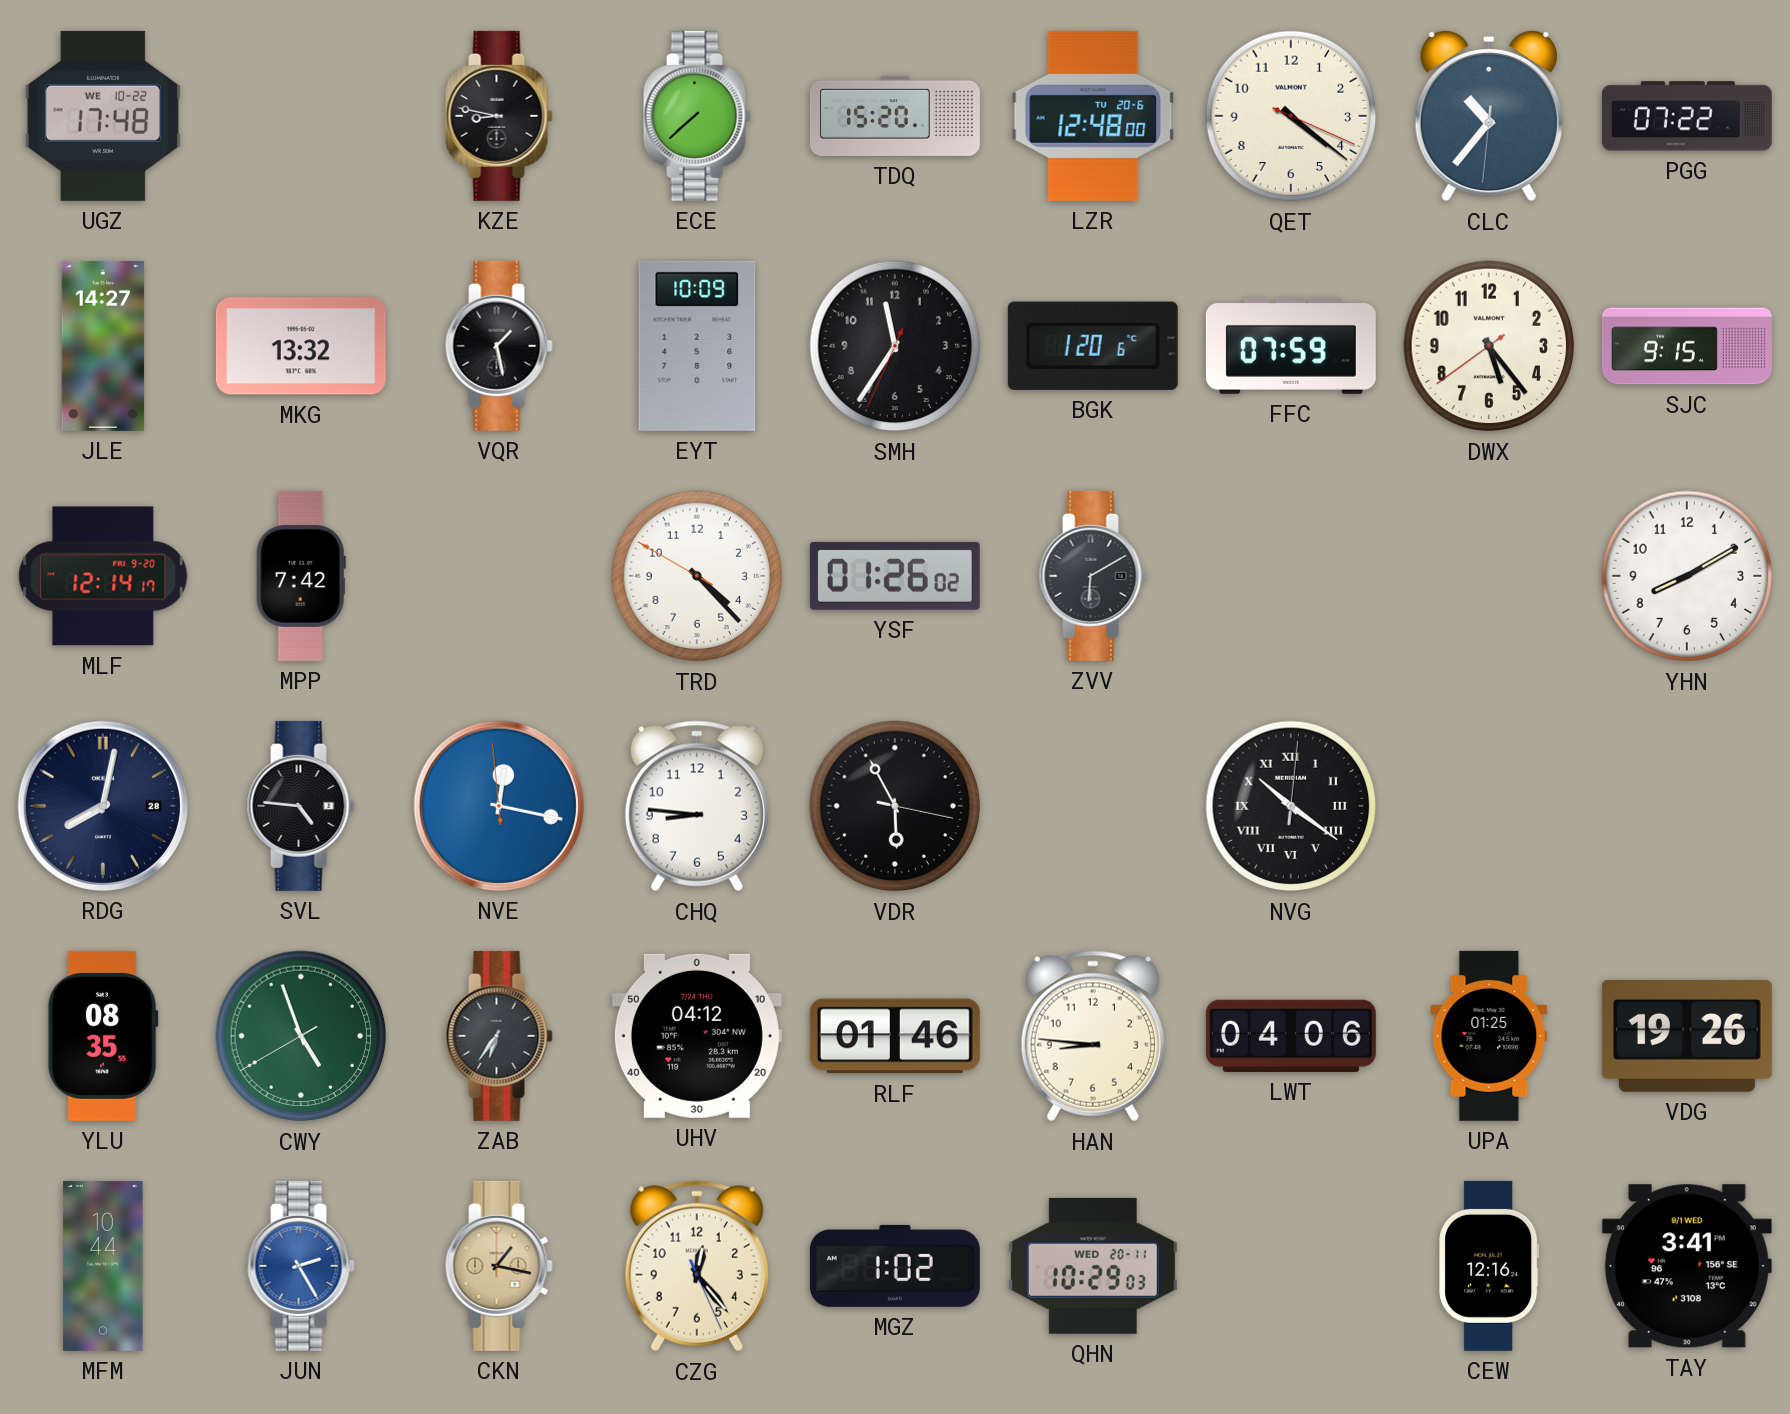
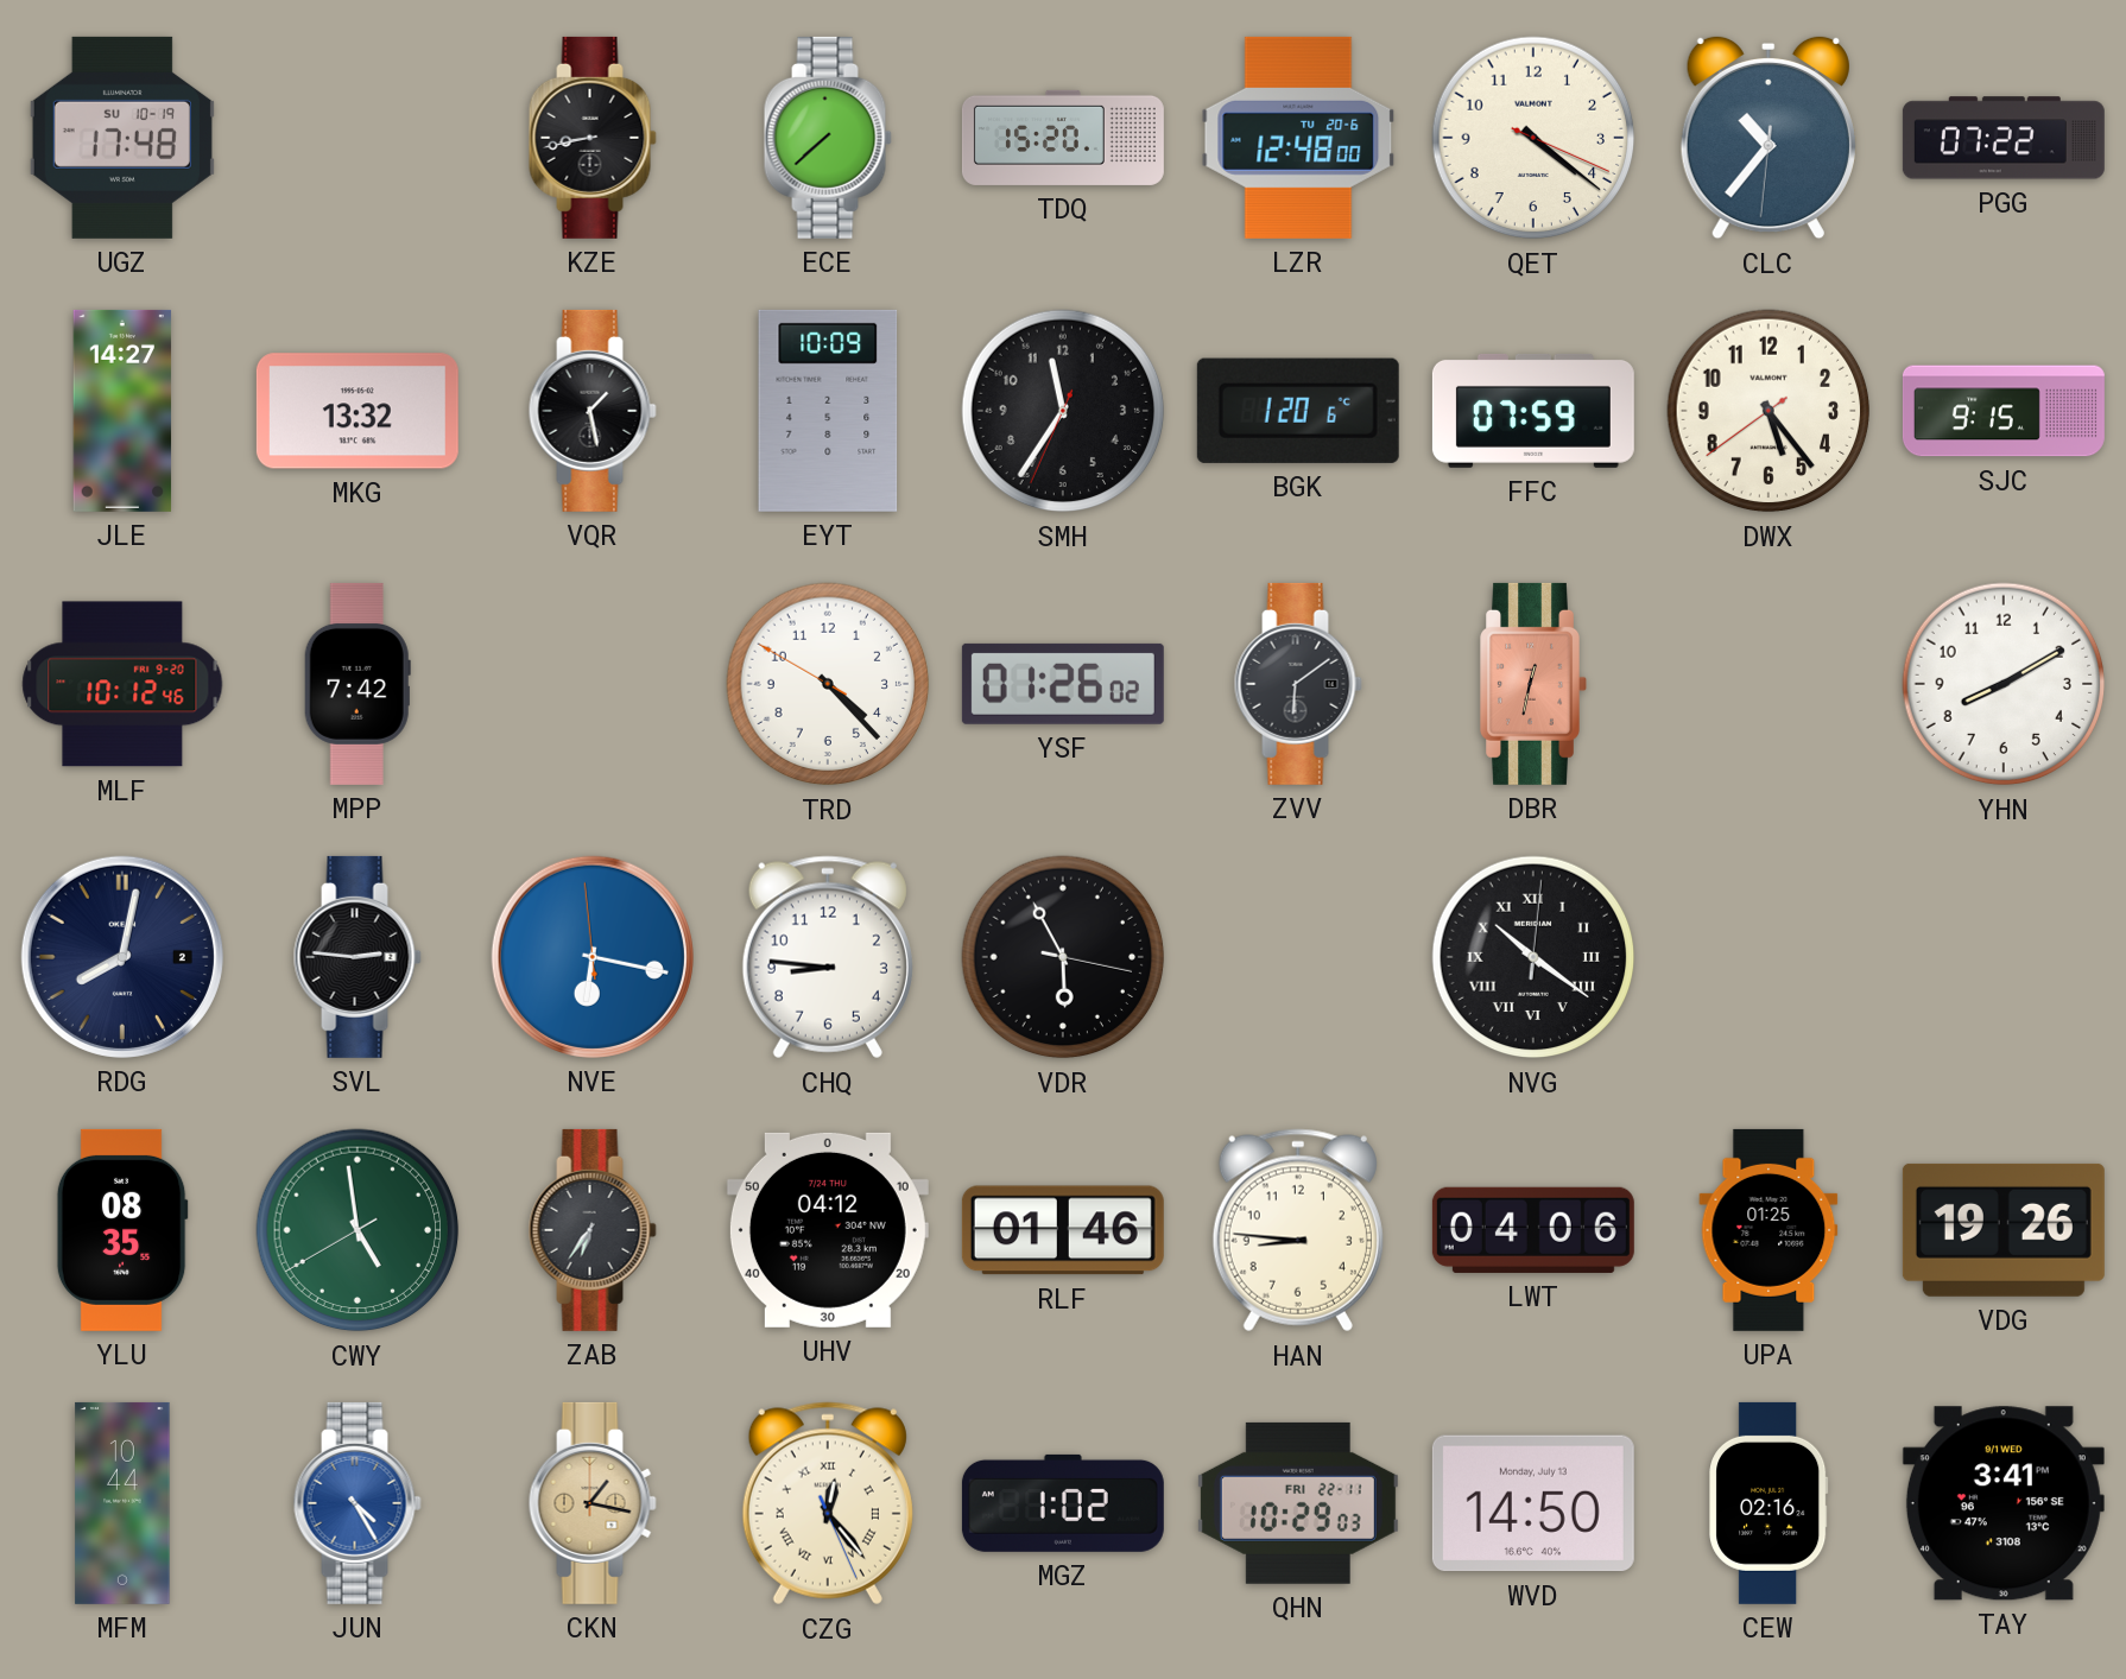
UGZ date: WE 10-22 -> SU 10-19 (122, 138)
KZE: 8:47 -> 8:43 (593, 138)
MLF: 12:14 -> 10:12 (122, 684)
ZVV: 6:10 -> 6:09 (1298, 684)
DBR: none -> 12:32 (1533, 684)
RDG date: 28 -> 2 (122, 957)
SVL: 4:46 -> 2:46 (358, 957)
NVE: 12:16 -> 6:16 (593, 957)
CWY: 4:56 -> 4:58 (358, 1230)
JUN: 2:25 -> 4:25 (358, 1503)
CZG numerals: Arabic -> Roman (828, 1503)
QHN date: WED 20-11 -> FRI 22-11 (1298, 1503)
WVD: none -> 14:50 (1533, 1503)
CEW: 12:16 -> 02:16 (1768, 1503)
